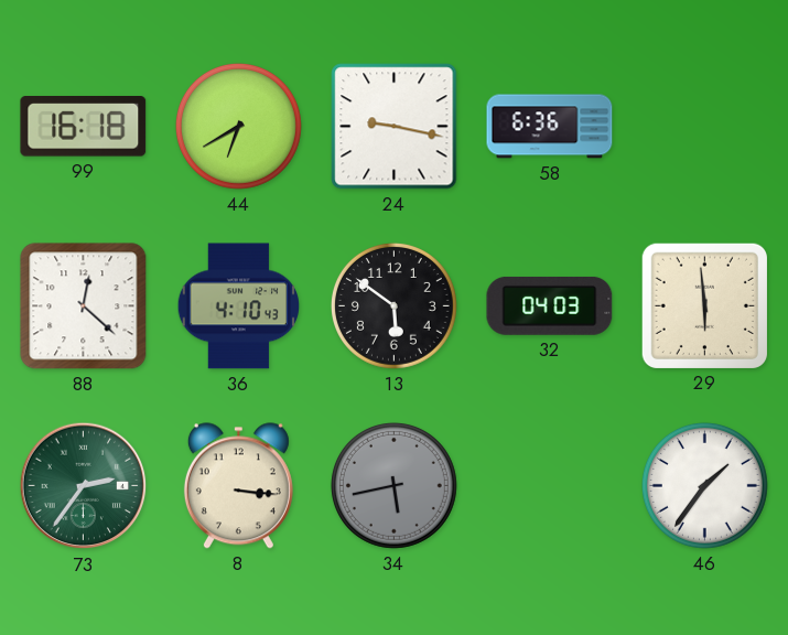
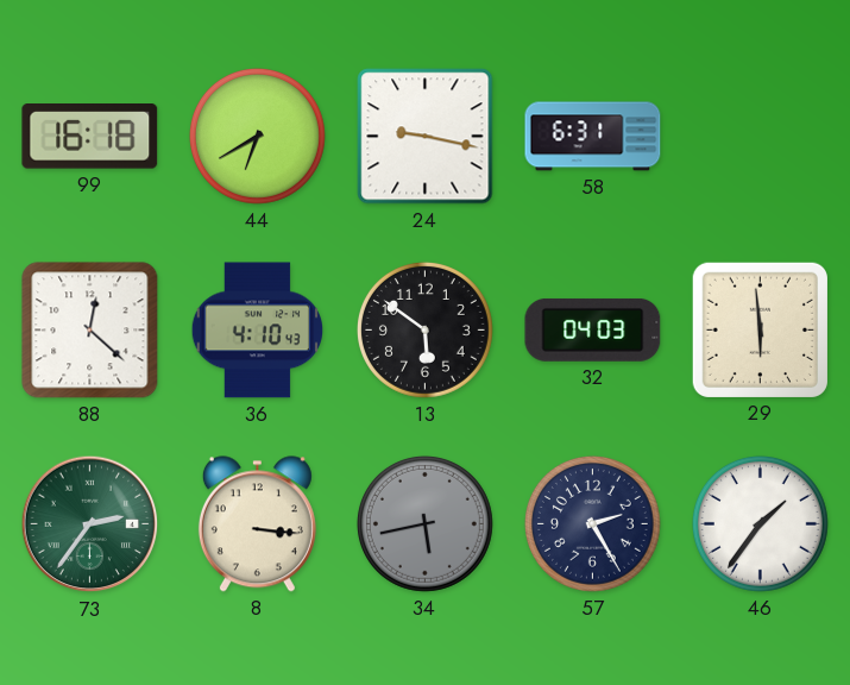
58: 6:36 -> 6:31 (593, 137)
57: none -> 2:25 (592, 523)
